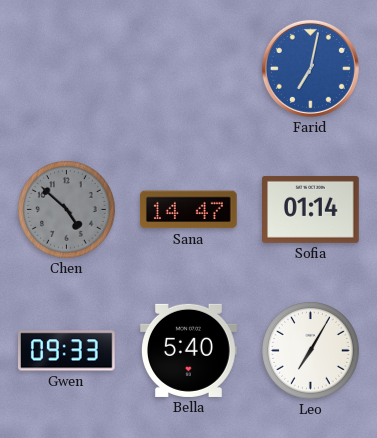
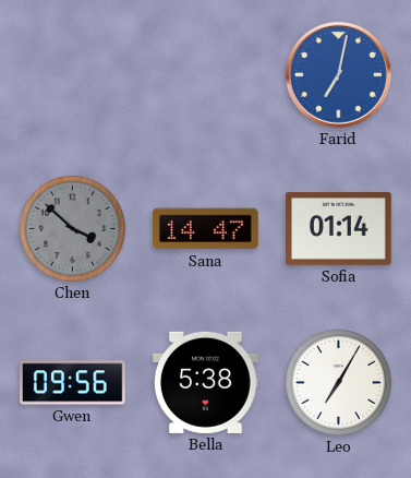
Chen: 4:52 -> 3:52 (73, 229)
Gwen: 09:33 -> 09:56 (73, 383)
Bella: 5:40 -> 5:38 (206, 382)
